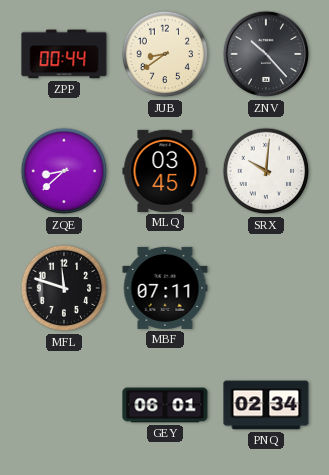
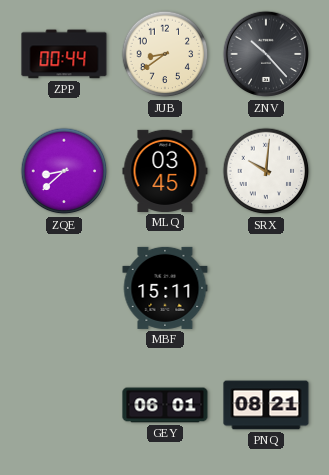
MFL: 11:48 -> none (64, 288)
MBF: 07:11 -> 15:11 (165, 288)
PNQ: 02:34 -> 08:21 (266, 405)
